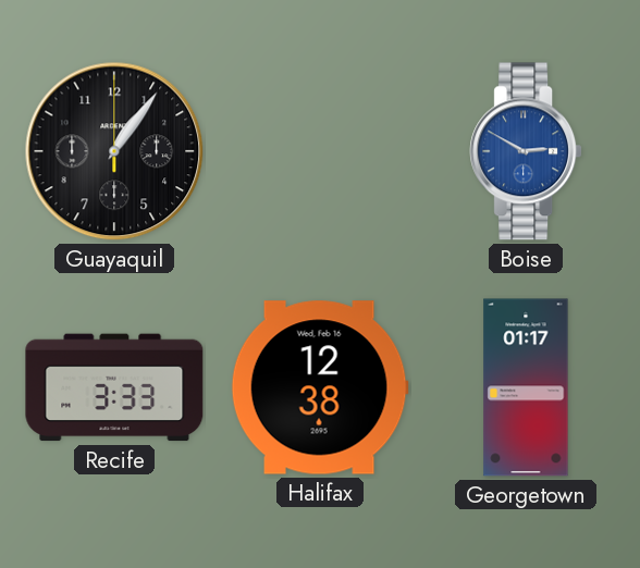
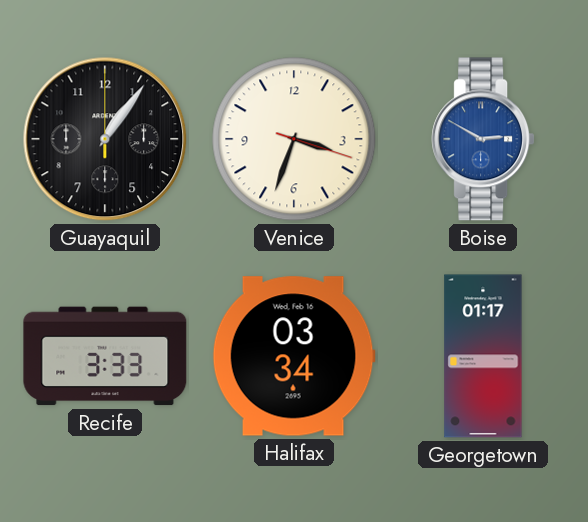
Venice: none -> 3:33 (294, 139)
Halifax: 12:38 -> 03:34 (294, 356)
